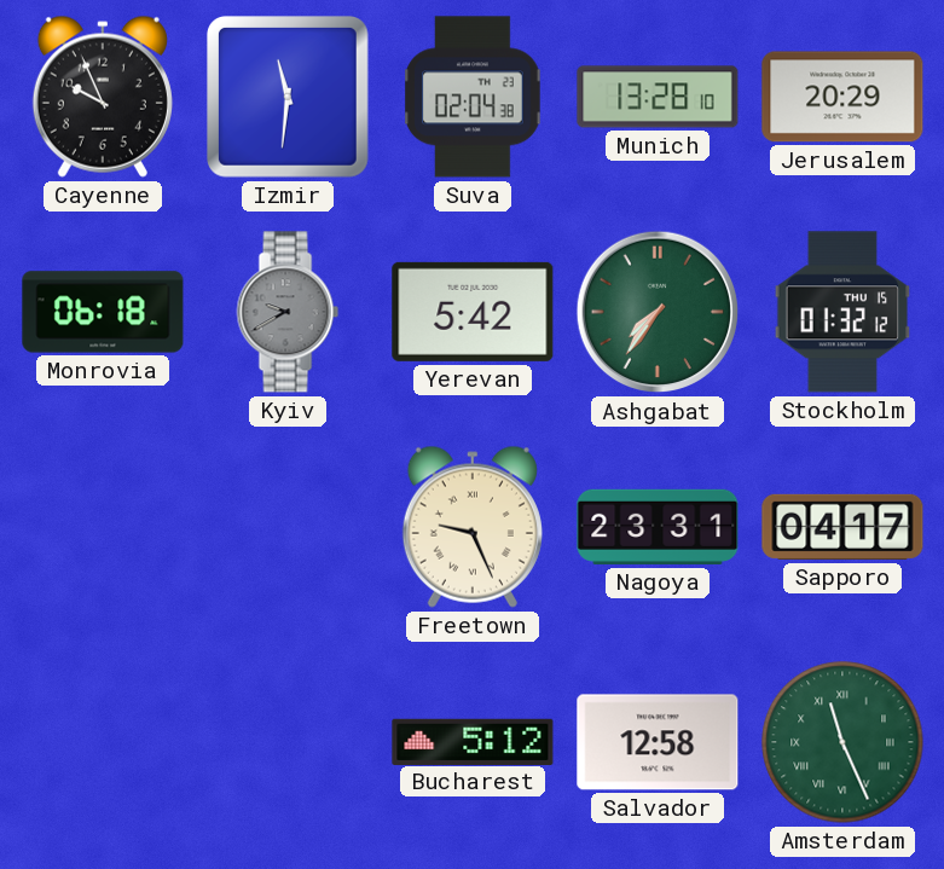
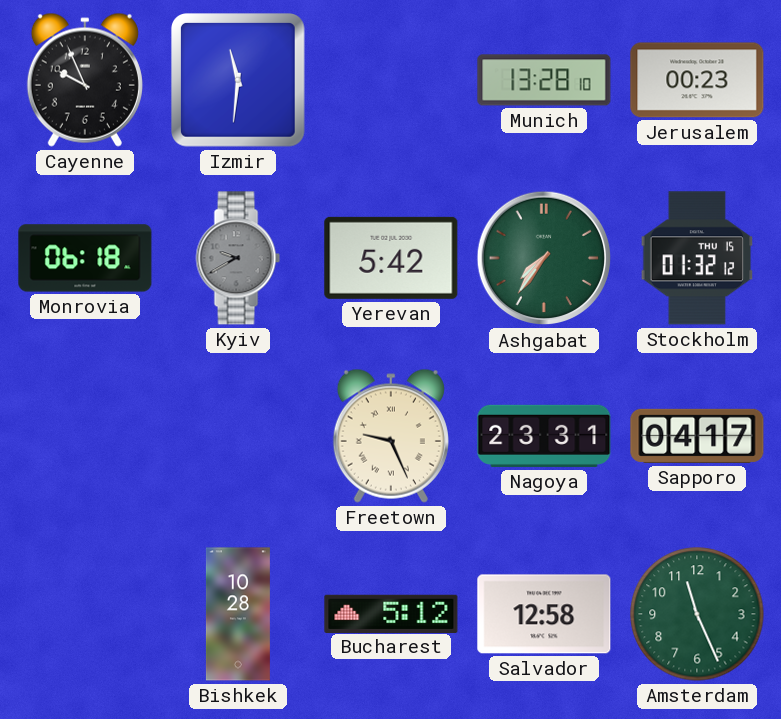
Suva: 02:04 -> none (473, 97)
Jerusalem: 20:29 -> 00:23 (697, 80)
Bishkek: none -> 10:28 (238, 614)
Amsterdam numerals: Roman -> Arabic (697, 614)
